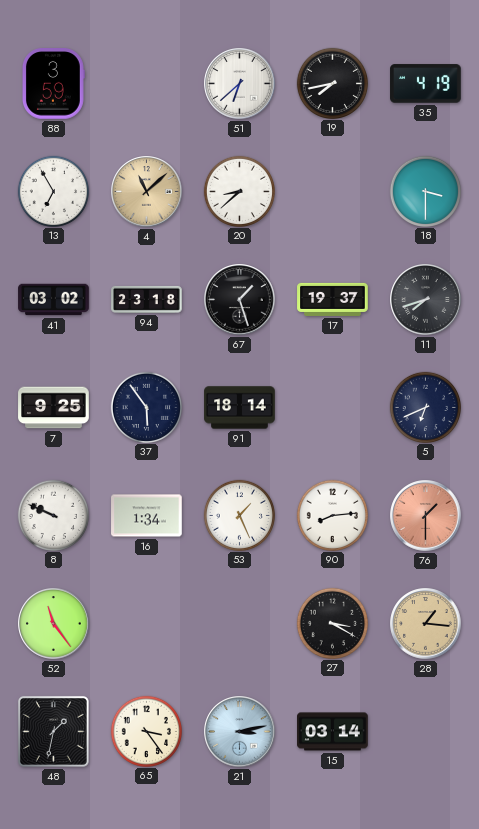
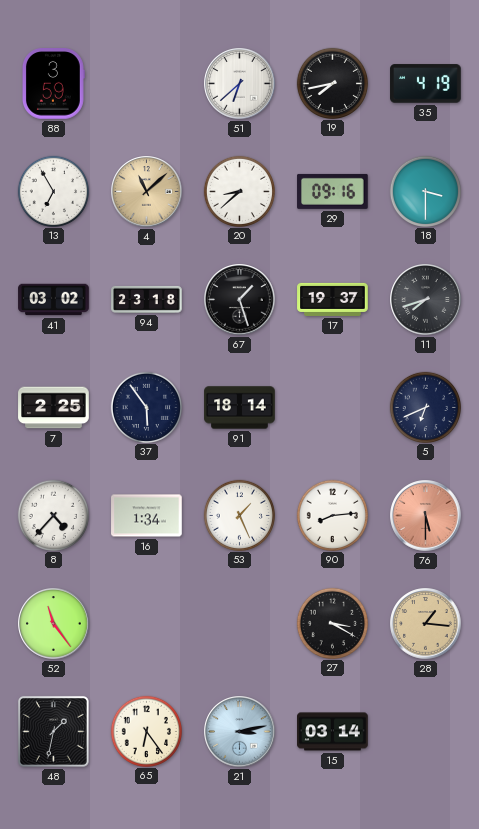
29: none -> 09:16 (333, 191)
7: 9:25 -> 2:25 (54, 408)
8: 9:49 -> 4:37 (53, 515)
76: 1:30 -> 5:30 (426, 516)
65: 3:24 -> 6:24 (146, 731)
